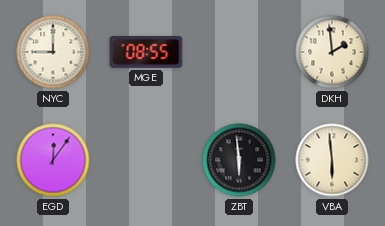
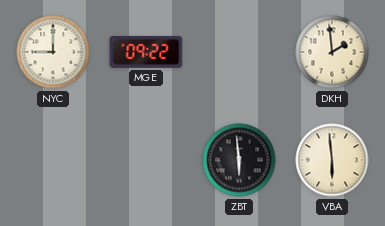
MGE: 08:55 -> 09:22 (146, 52)
EGD: 12:06 -> none (53, 160)
